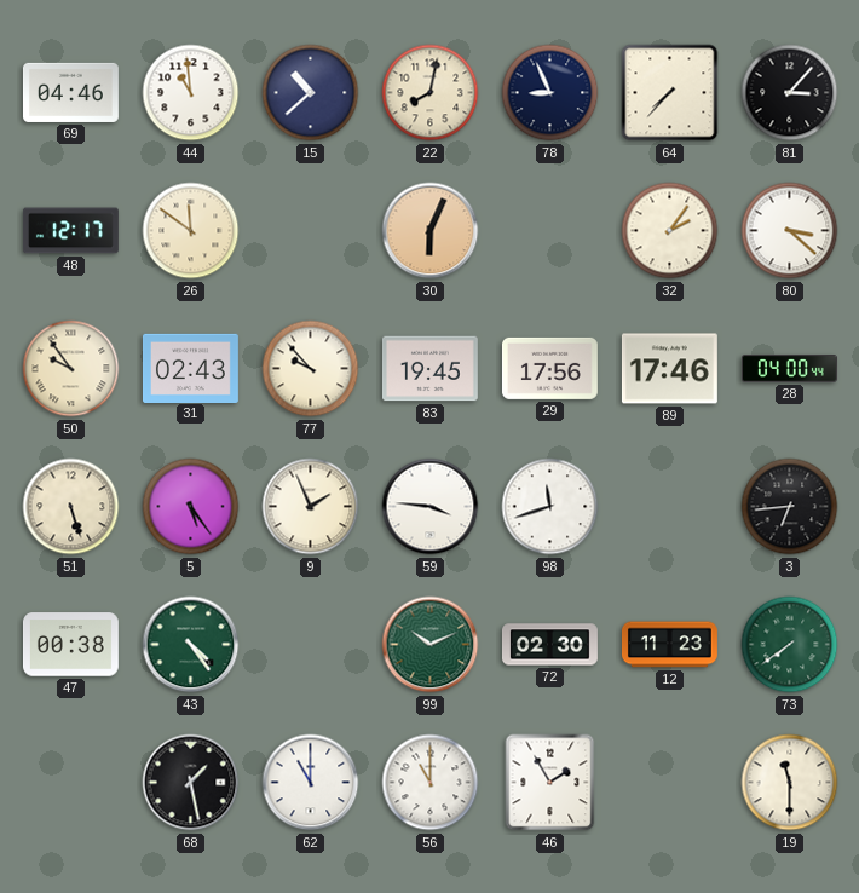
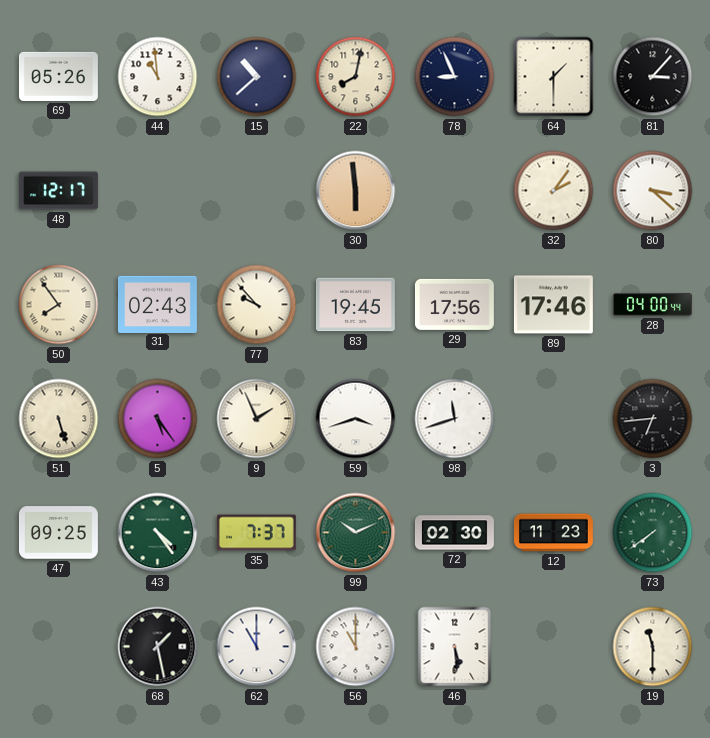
69: 04:46 -> 05:26 (58, 76)
64: 7:37 -> 1:30 (554, 77)
26: 11:51 -> none (191, 231)
30: 6:04 -> 5:59 (356, 191)
50: 9:54 -> 7:54 (59, 305)
59: 3:46 -> 3:42 (356, 419)
47: 00:38 -> 09:25 (58, 533)
35: none -> 7:37 (256, 533)
46: 1:55 -> 5:29 (455, 647)
